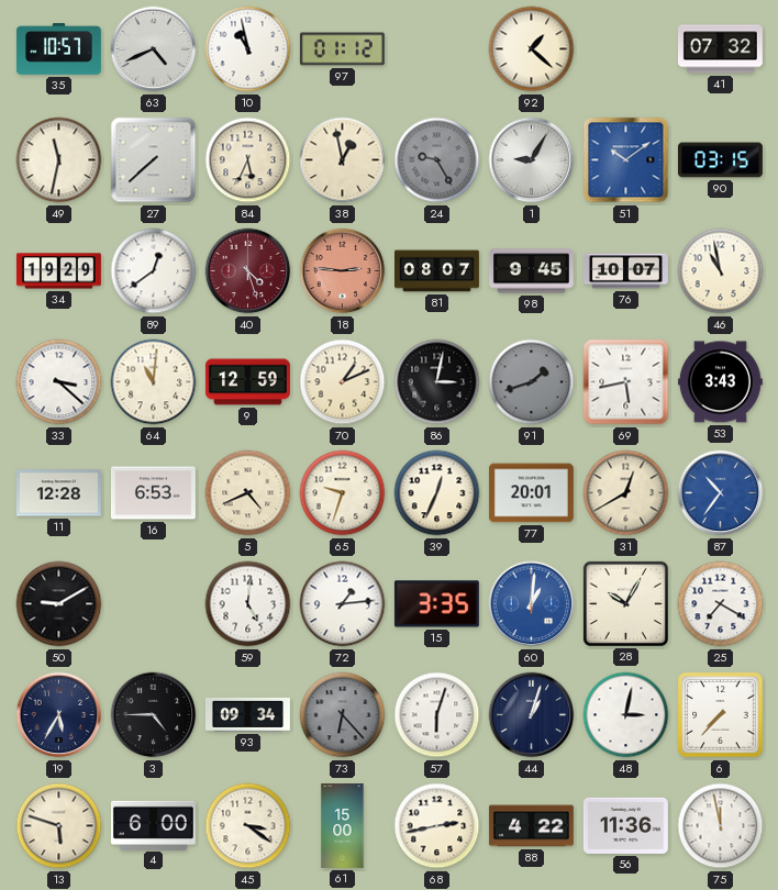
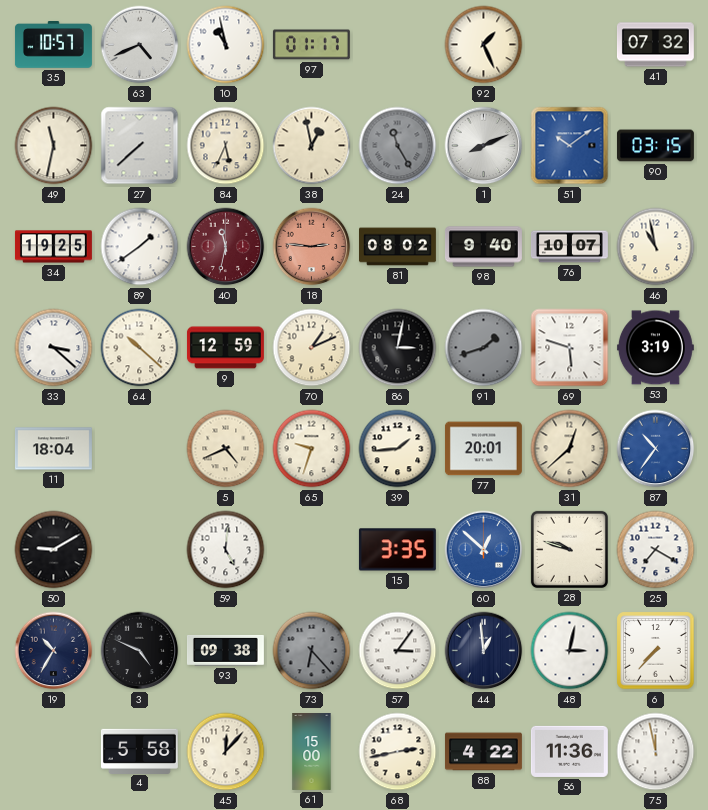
97: 01:12 -> 01:17 (311, 45)
92: 1:22 -> 1:26 (484, 45)
24: 9:25 -> 11:25 (398, 146)
1: 9:05 -> 8:11 (484, 146)
34: 19:29 -> 19:25 (53, 247)
89: 12:39 -> 1:39 (140, 247)
40: 4:27 -> 11:32 (226, 247)
81: 08:07 -> 08:02 (398, 247)
98: 9:45 -> 9:40 (483, 247)
64: 11:01 -> 10:22 (140, 348)
69: 5:43 -> 5:48 (570, 348)
53: 3:43 -> 3:19 (655, 348)
11: 12:28 -> 18:04 (53, 449)
16: 6:53 -> none (153, 493)
39: 12:34 -> 1:44 (398, 449)
31: 12:40 -> 12:38 (570, 449)
72: 1:14 -> none (343, 604)
60: 1:01 -> 12:52 (484, 550)
28: 10:05 -> 9:48 (569, 549)
19: 5:35 -> 10:35 (54, 651)
3: 4:45 -> 4:49 (140, 651)
93: 09:34 -> 09:38 (225, 650)
57: 6:03 -> 3:06 (398, 651)
44: 1:03 -> 12:59 (484, 651)
13: 5:48 -> none (59, 826)
4: 6:00 -> 5:58 (139, 751)
45: 3:21 -> 12:07 (226, 752)
